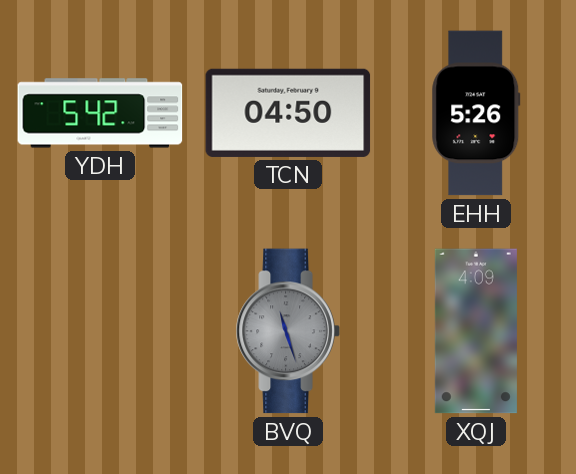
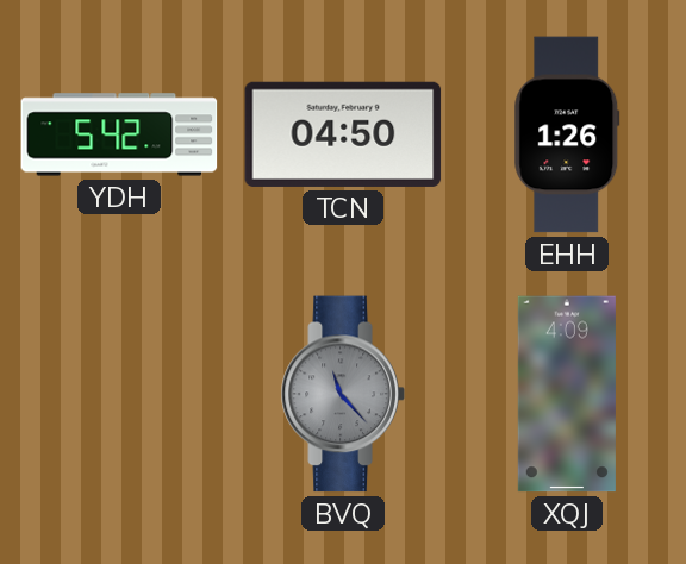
EHH: 5:26 -> 1:26 (567, 134)
BVQ: 11:27 -> 11:23 (343, 394)
